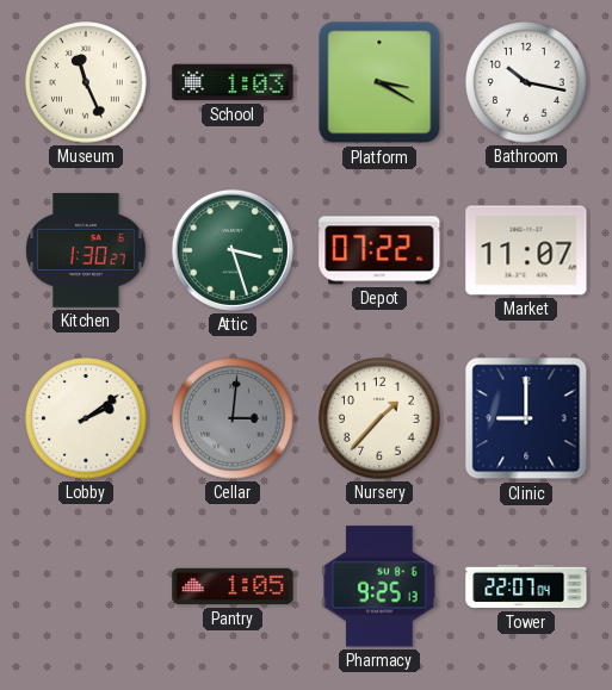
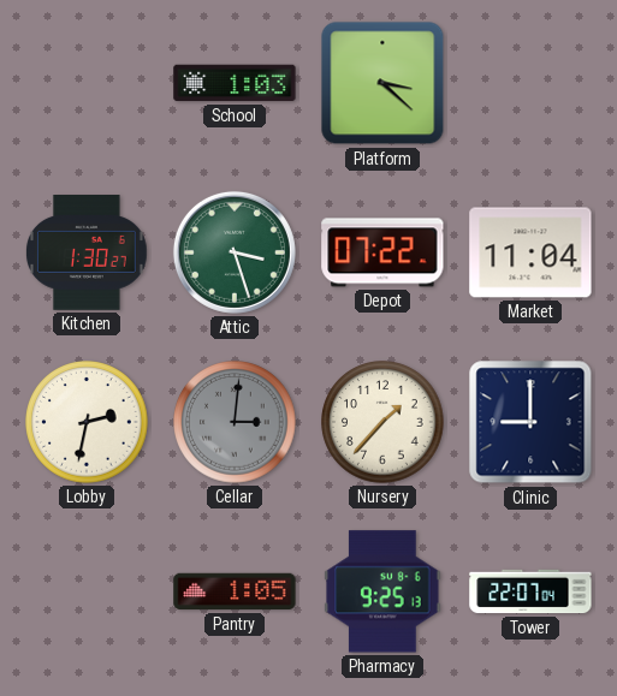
Museum: 11:26 -> none (86, 82)
Platform: 3:20 -> 3:22 (382, 83)
Bathroom: 10:17 -> none (526, 82)
Market: 11:07 -> 11:04 (530, 252)
Lobby: 2:09 -> 2:32 (87, 422)
